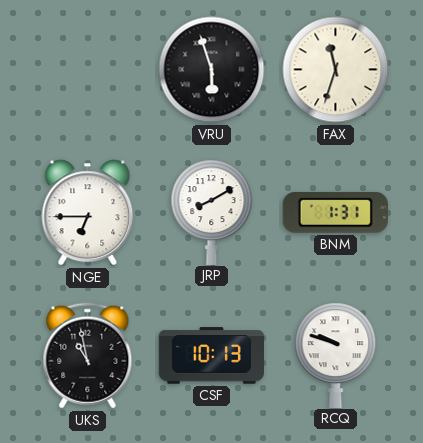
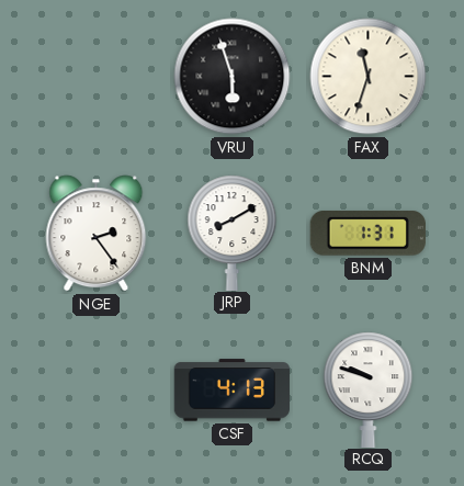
NGE: 6:45 -> 2:24 (97, 234)
UKS: 10:58 -> none (88, 356)
CSF: 10:13 -> 4:13 (231, 391)
